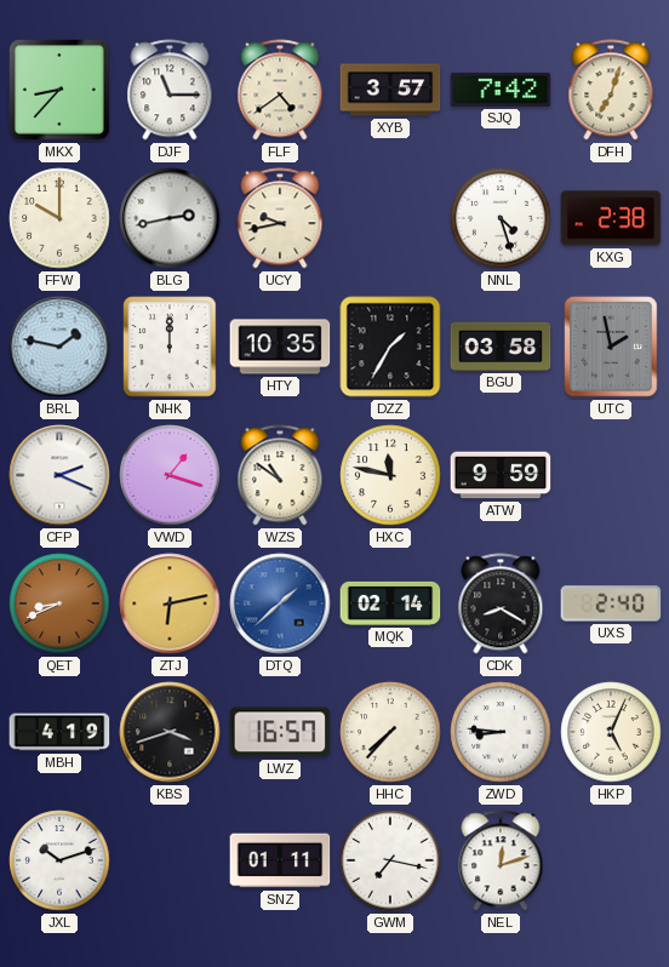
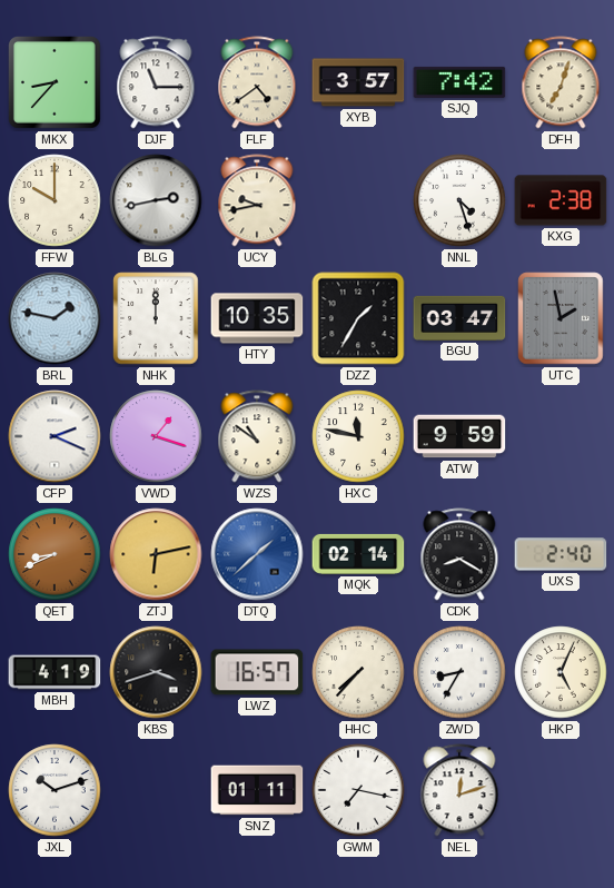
BGU: 03:58 -> 03:47 (459, 318)
ZWD: 8:46 -> 8:35 (459, 672)
